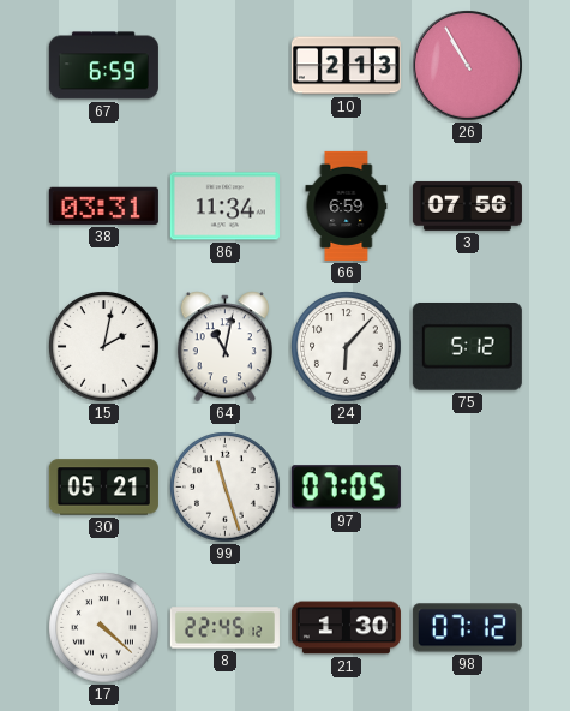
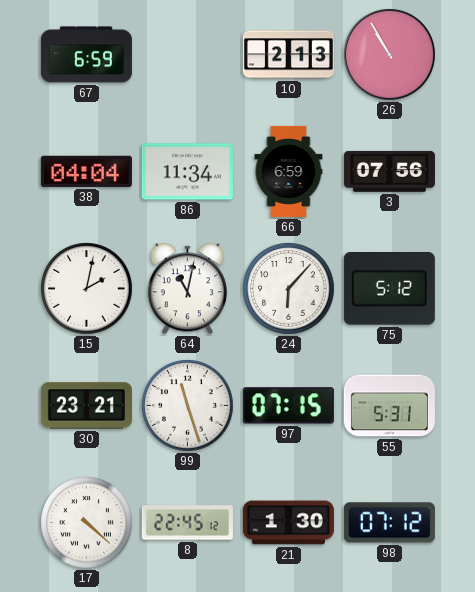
38: 03:31 -> 04:04 (86, 171)
30: 05:21 -> 23:21 (86, 406)
97: 07:05 -> 07:15 (288, 406)
55: none -> 5:31 (389, 406)
